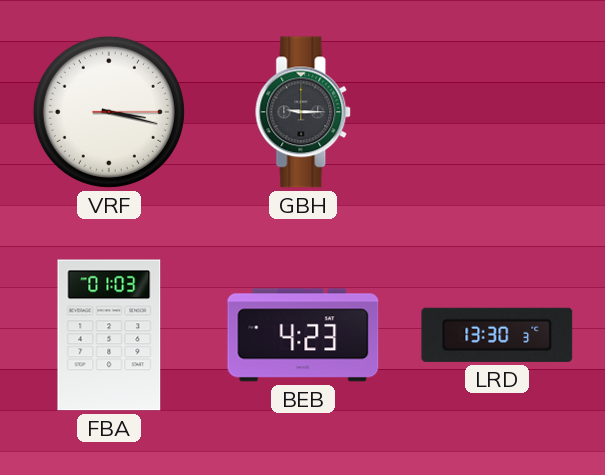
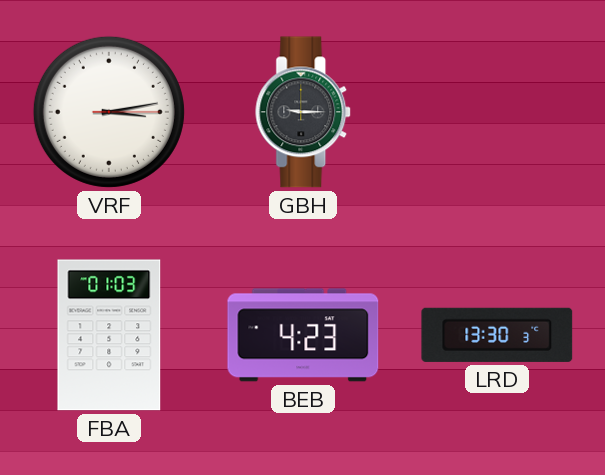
VRF: 3:17 -> 3:13 (109, 112)
